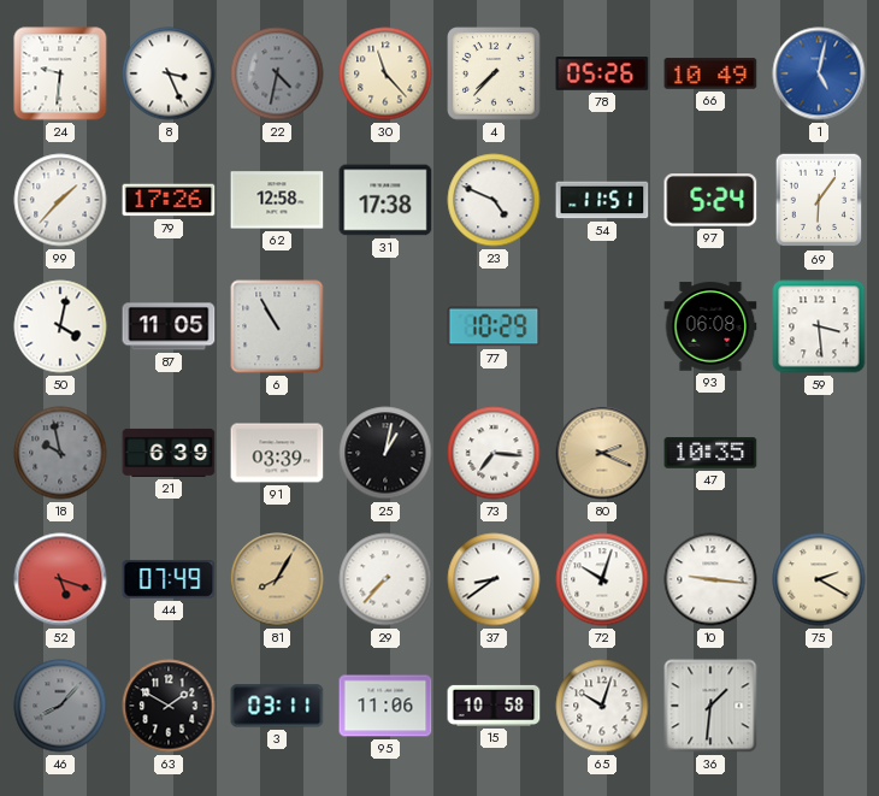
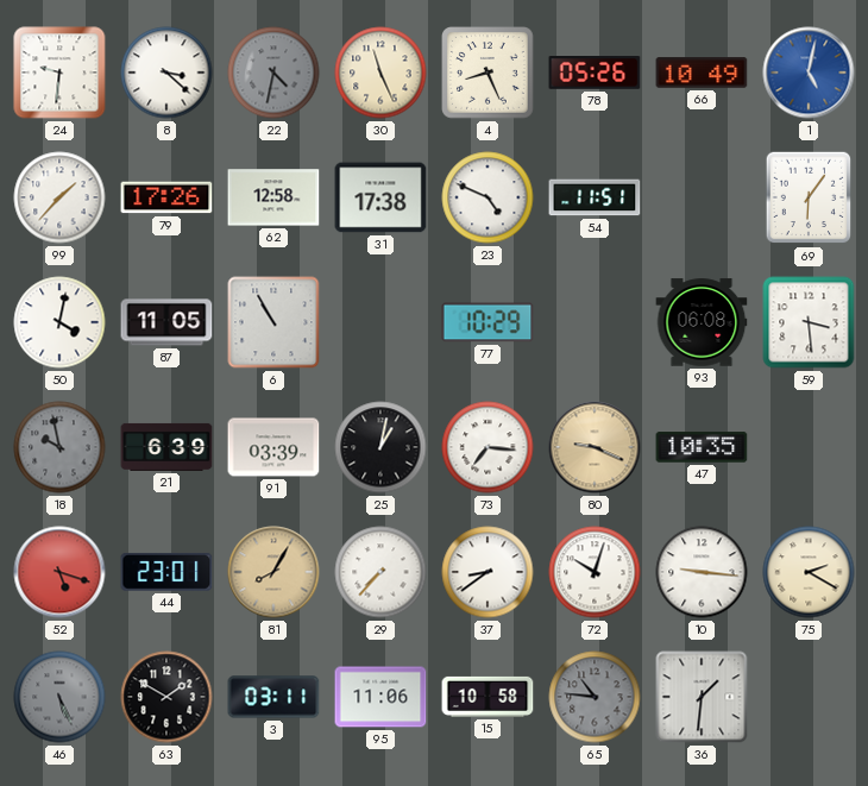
8: 3:26 -> 3:22 (166, 73)
30: 11:23 -> 11:26 (380, 73)
4: 7:37 -> 8:26 (488, 73)
97: 5:24 -> none (710, 200)
80: 2:19 -> 9:19 (595, 447)
44: 07:49 -> 23:01 (166, 572)
46: 8:07 -> 5:26 (59, 697)
65: 10:03 -> 10:46 (595, 697)
65 dial: white -> grey (595, 697)
